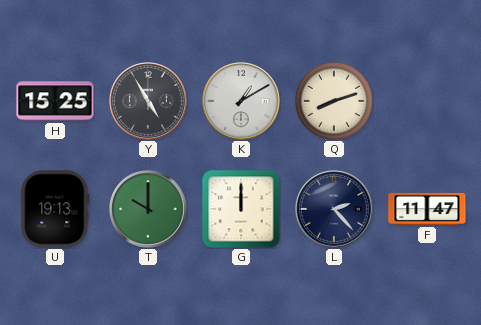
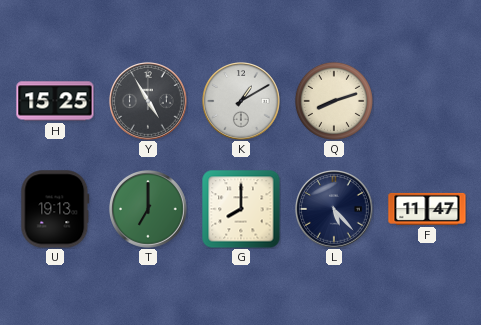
T: 10:00 -> 7:00 (149, 210)
G: 12:00 -> 8:00 (241, 209)
L: 2:23 -> 5:23 (335, 210)
